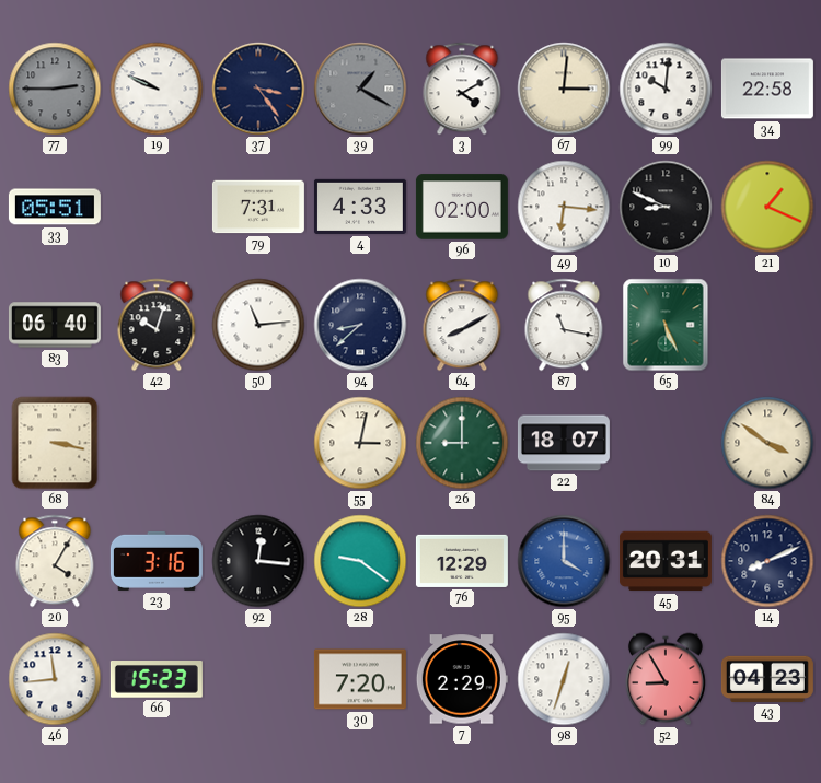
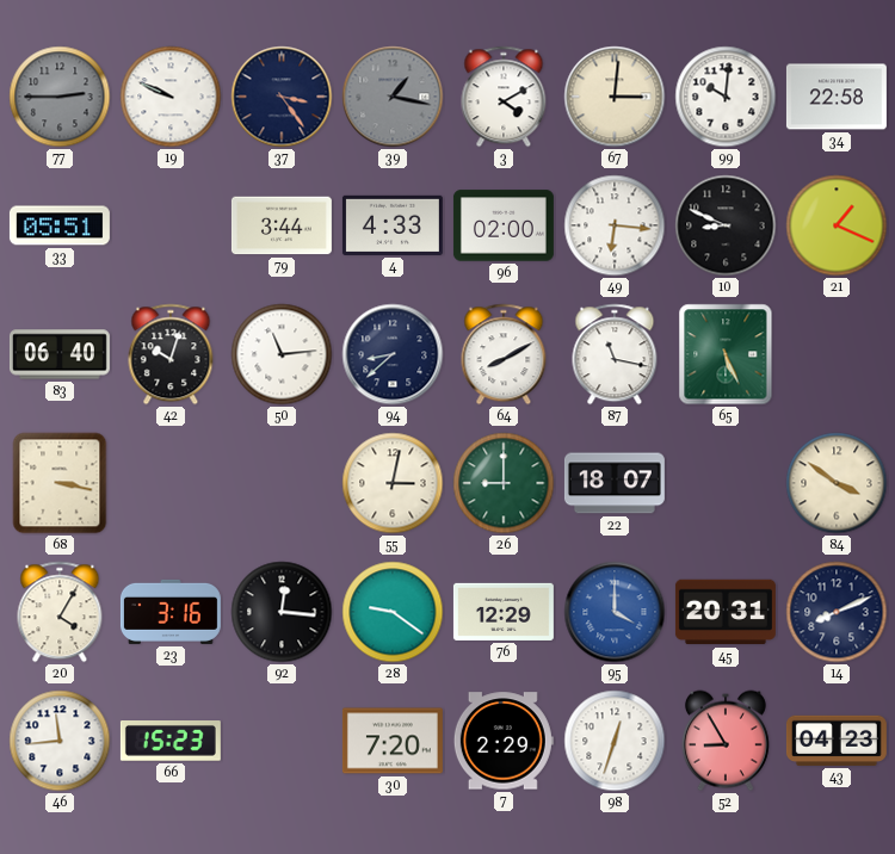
39: 1:20 -> 1:17 (393, 97)
79: 7:31 -> 3:44 (282, 225)
